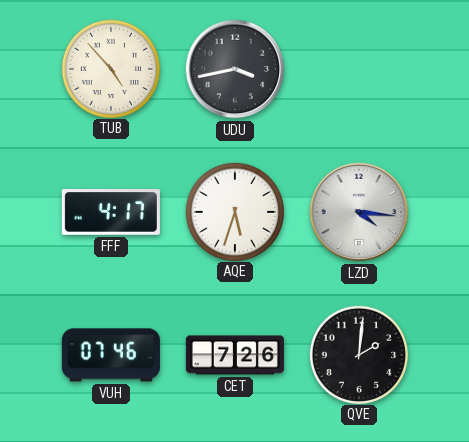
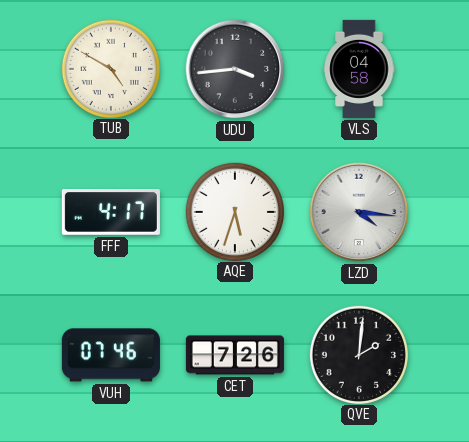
TUB: 4:53 -> 4:50 (110, 68)
UDU: 3:43 -> 3:44 (235, 69)
VLS: none -> 04:58 (359, 69)
